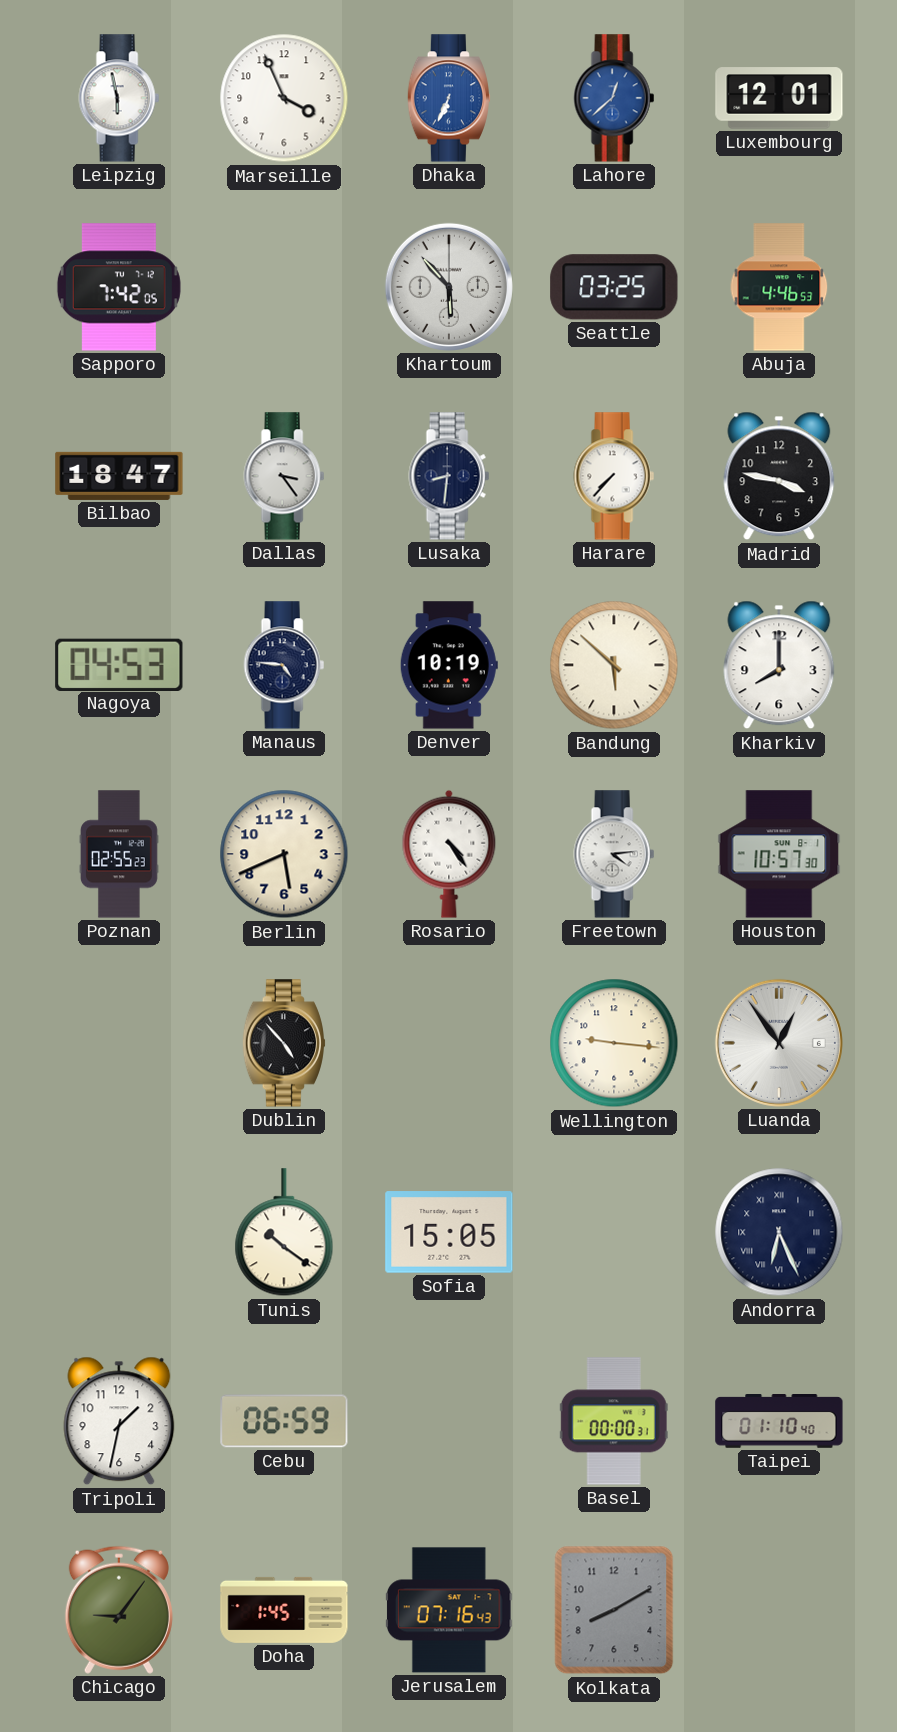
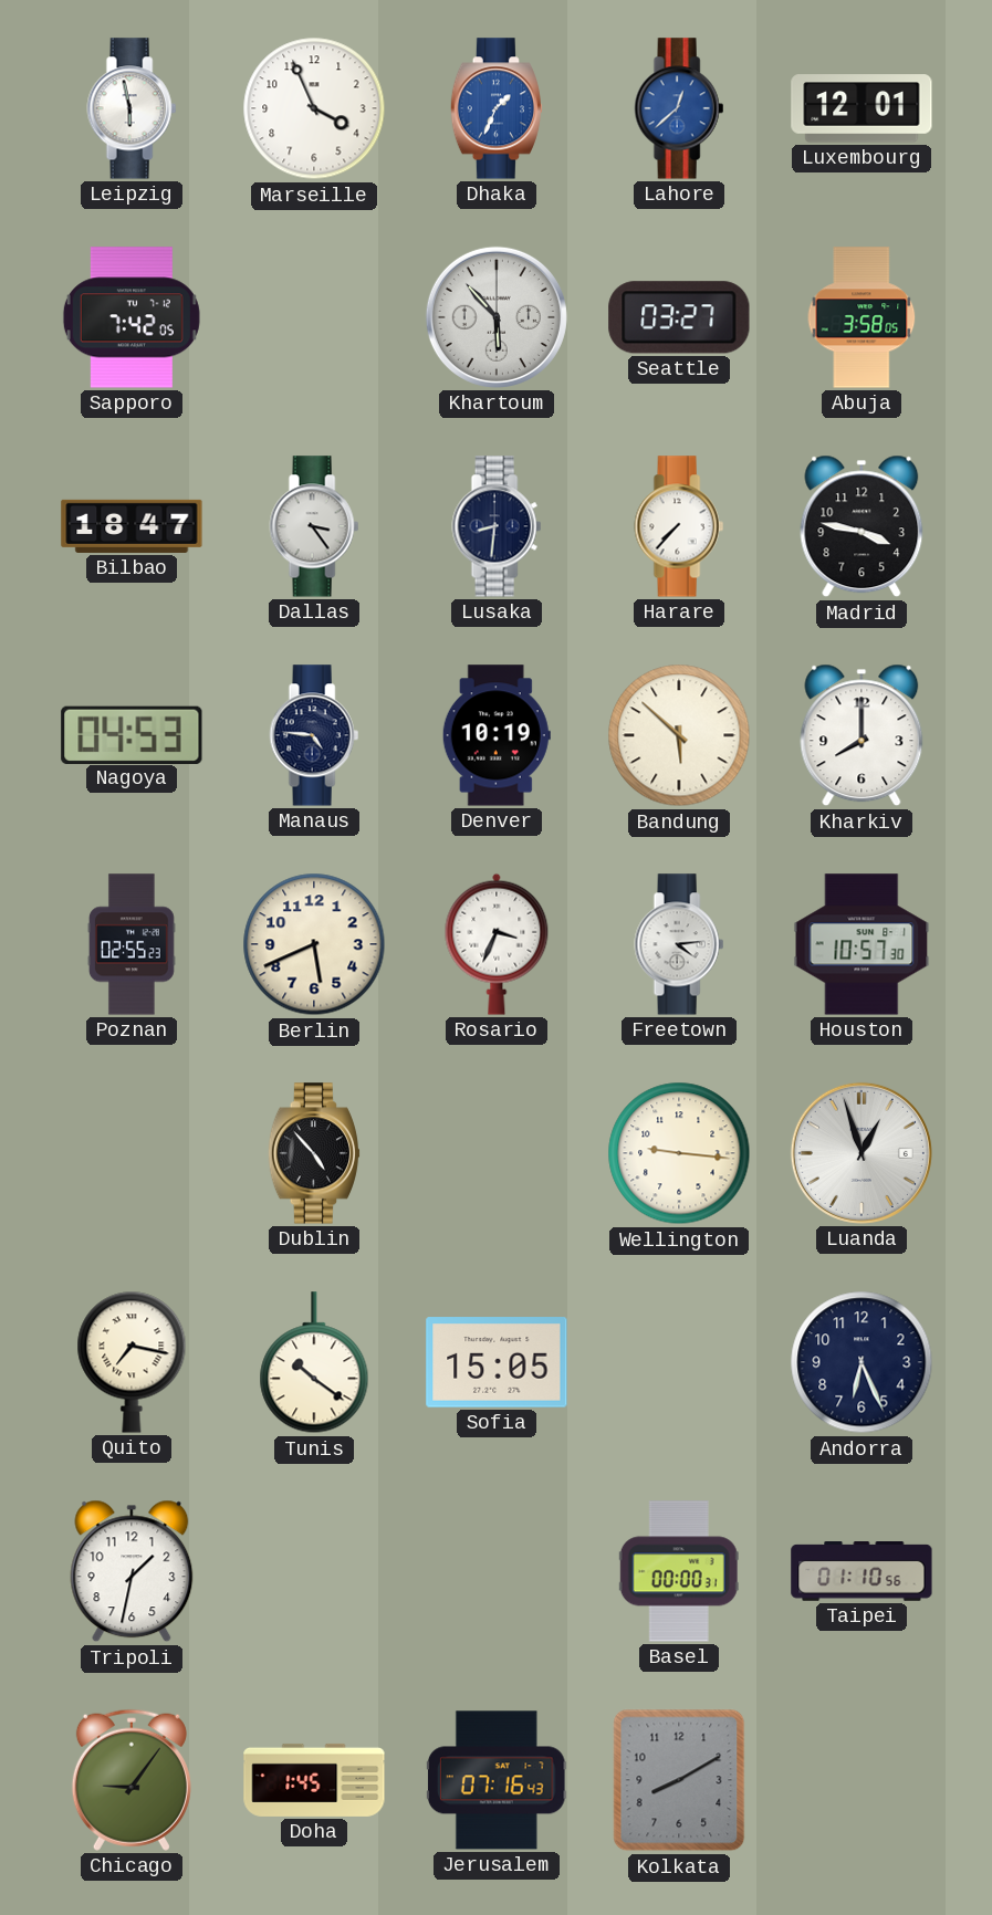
Dhaka: 6:34 -> 1:34 (495, 108)
Seattle: 03:25 -> 03:27 (679, 317)
Abuja: 4:46 -> 3:58 (862, 317)
Rosario: 4:24 -> 3:34 (497, 944)
Luanda: 12:54 -> 12:57 (862, 1153)
Quito: none -> 7:17 (132, 1362)
Andorra numerals: Roman -> Arabic (862, 1362)
Cebu: 06:59 -> none (284, 1421)
Taipei: 01:10:40 -> 01:10:56 (862, 1572)
